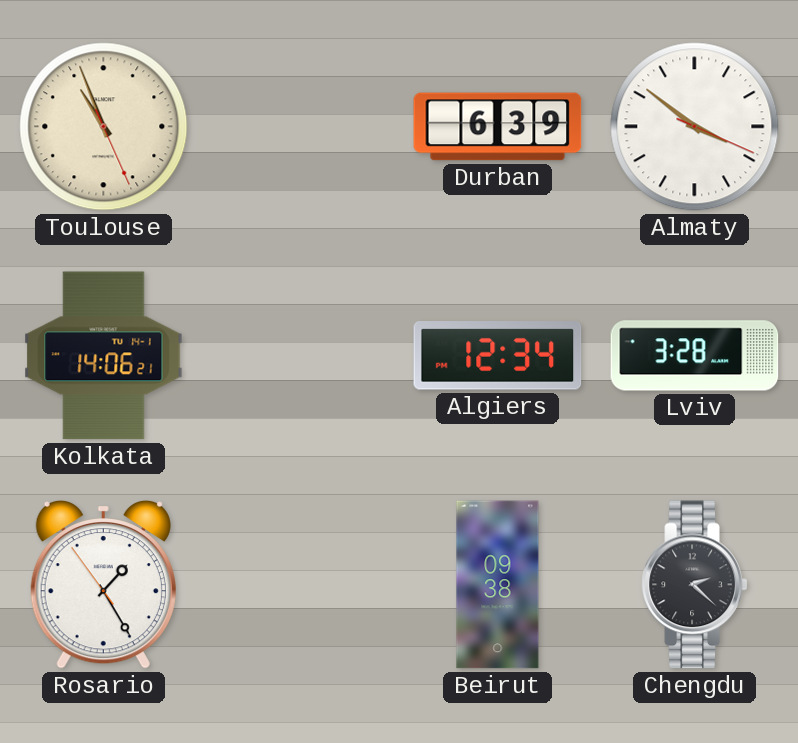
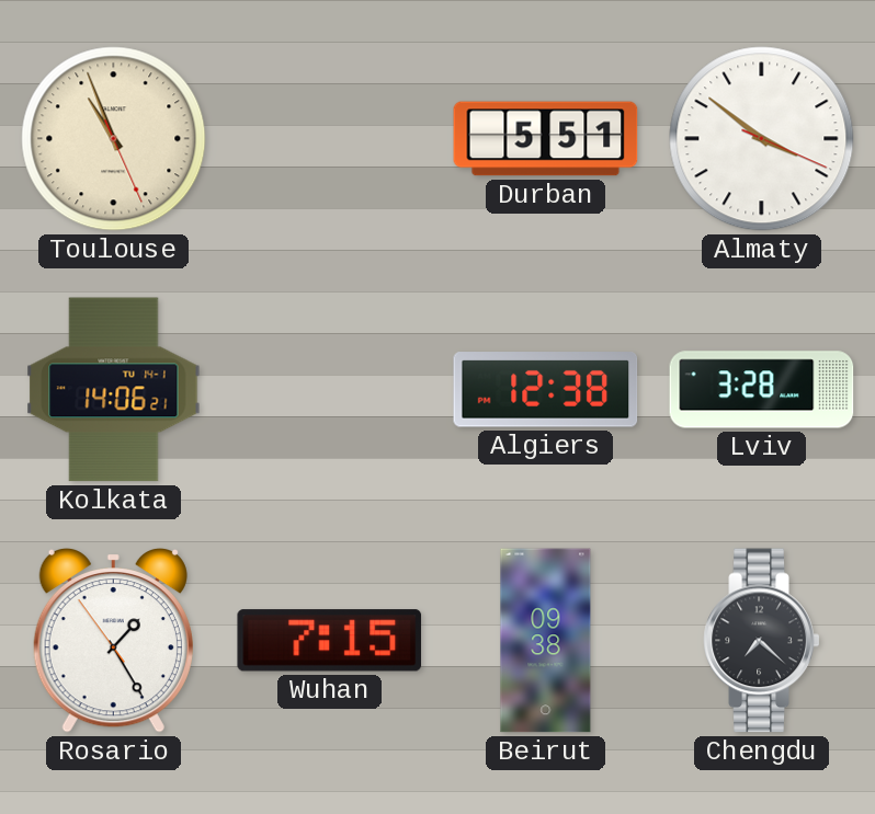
Durban: 6:39 -> 5:51 (546, 139)
Algiers: 12:34 -> 12:38 (546, 390)
Wuhan: none -> 7:15 (330, 641)
Chengdu: 2:22 -> 7:22 (762, 641)
